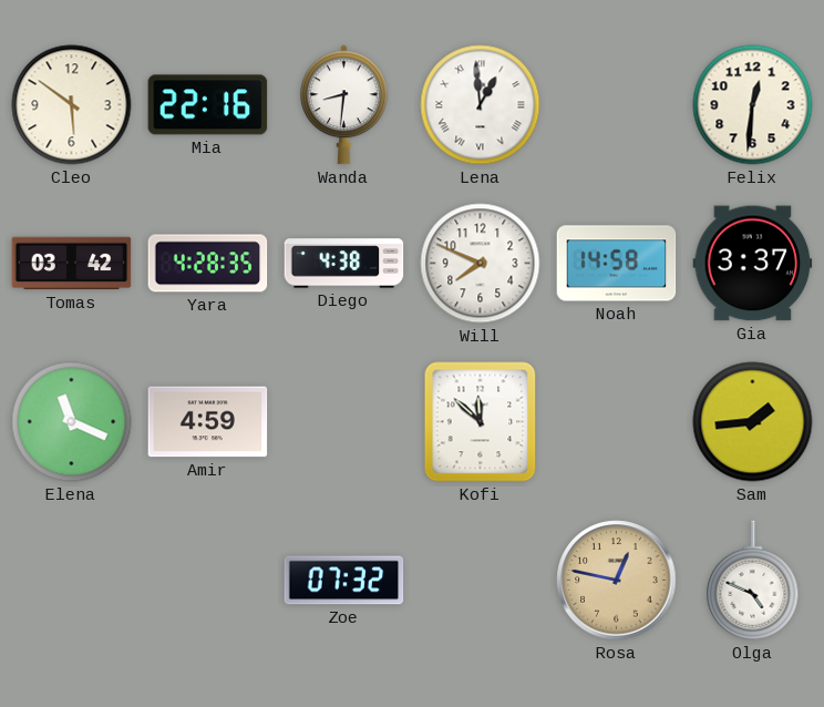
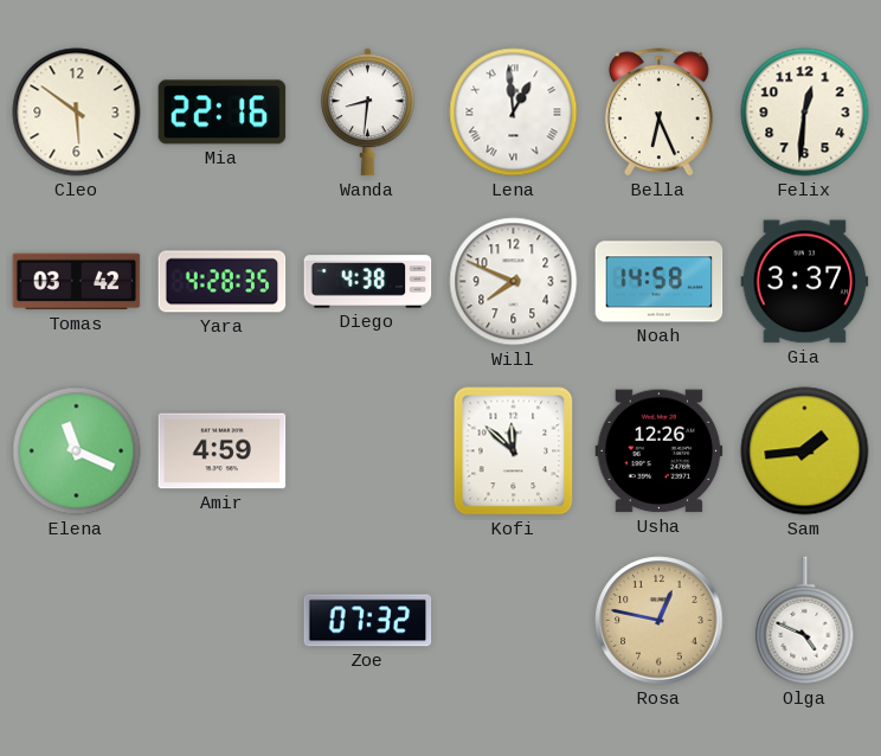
Bella: none -> 6:26 (658, 113)
Usha: none -> 12:26 (660, 451)
